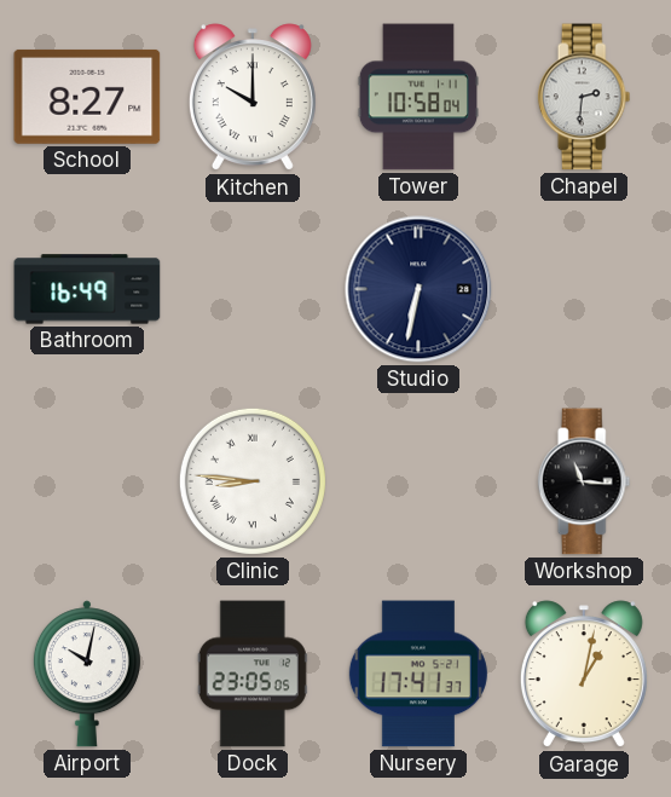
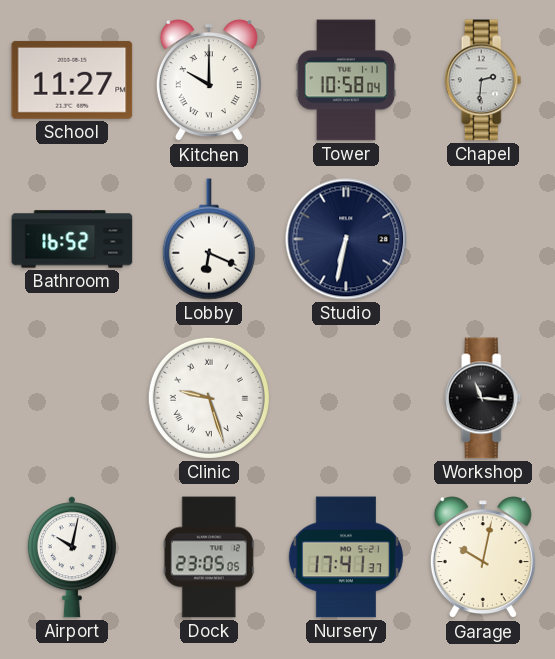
School: 8:27 -> 11:27 (72, 80)
Bathroom: 16:49 -> 16:52 (72, 239)
Lobby: none -> 6:19 (209, 239)
Clinic: 8:46 -> 9:27 (209, 398)
Garage: 1:02 -> 10:02 (483, 558)
